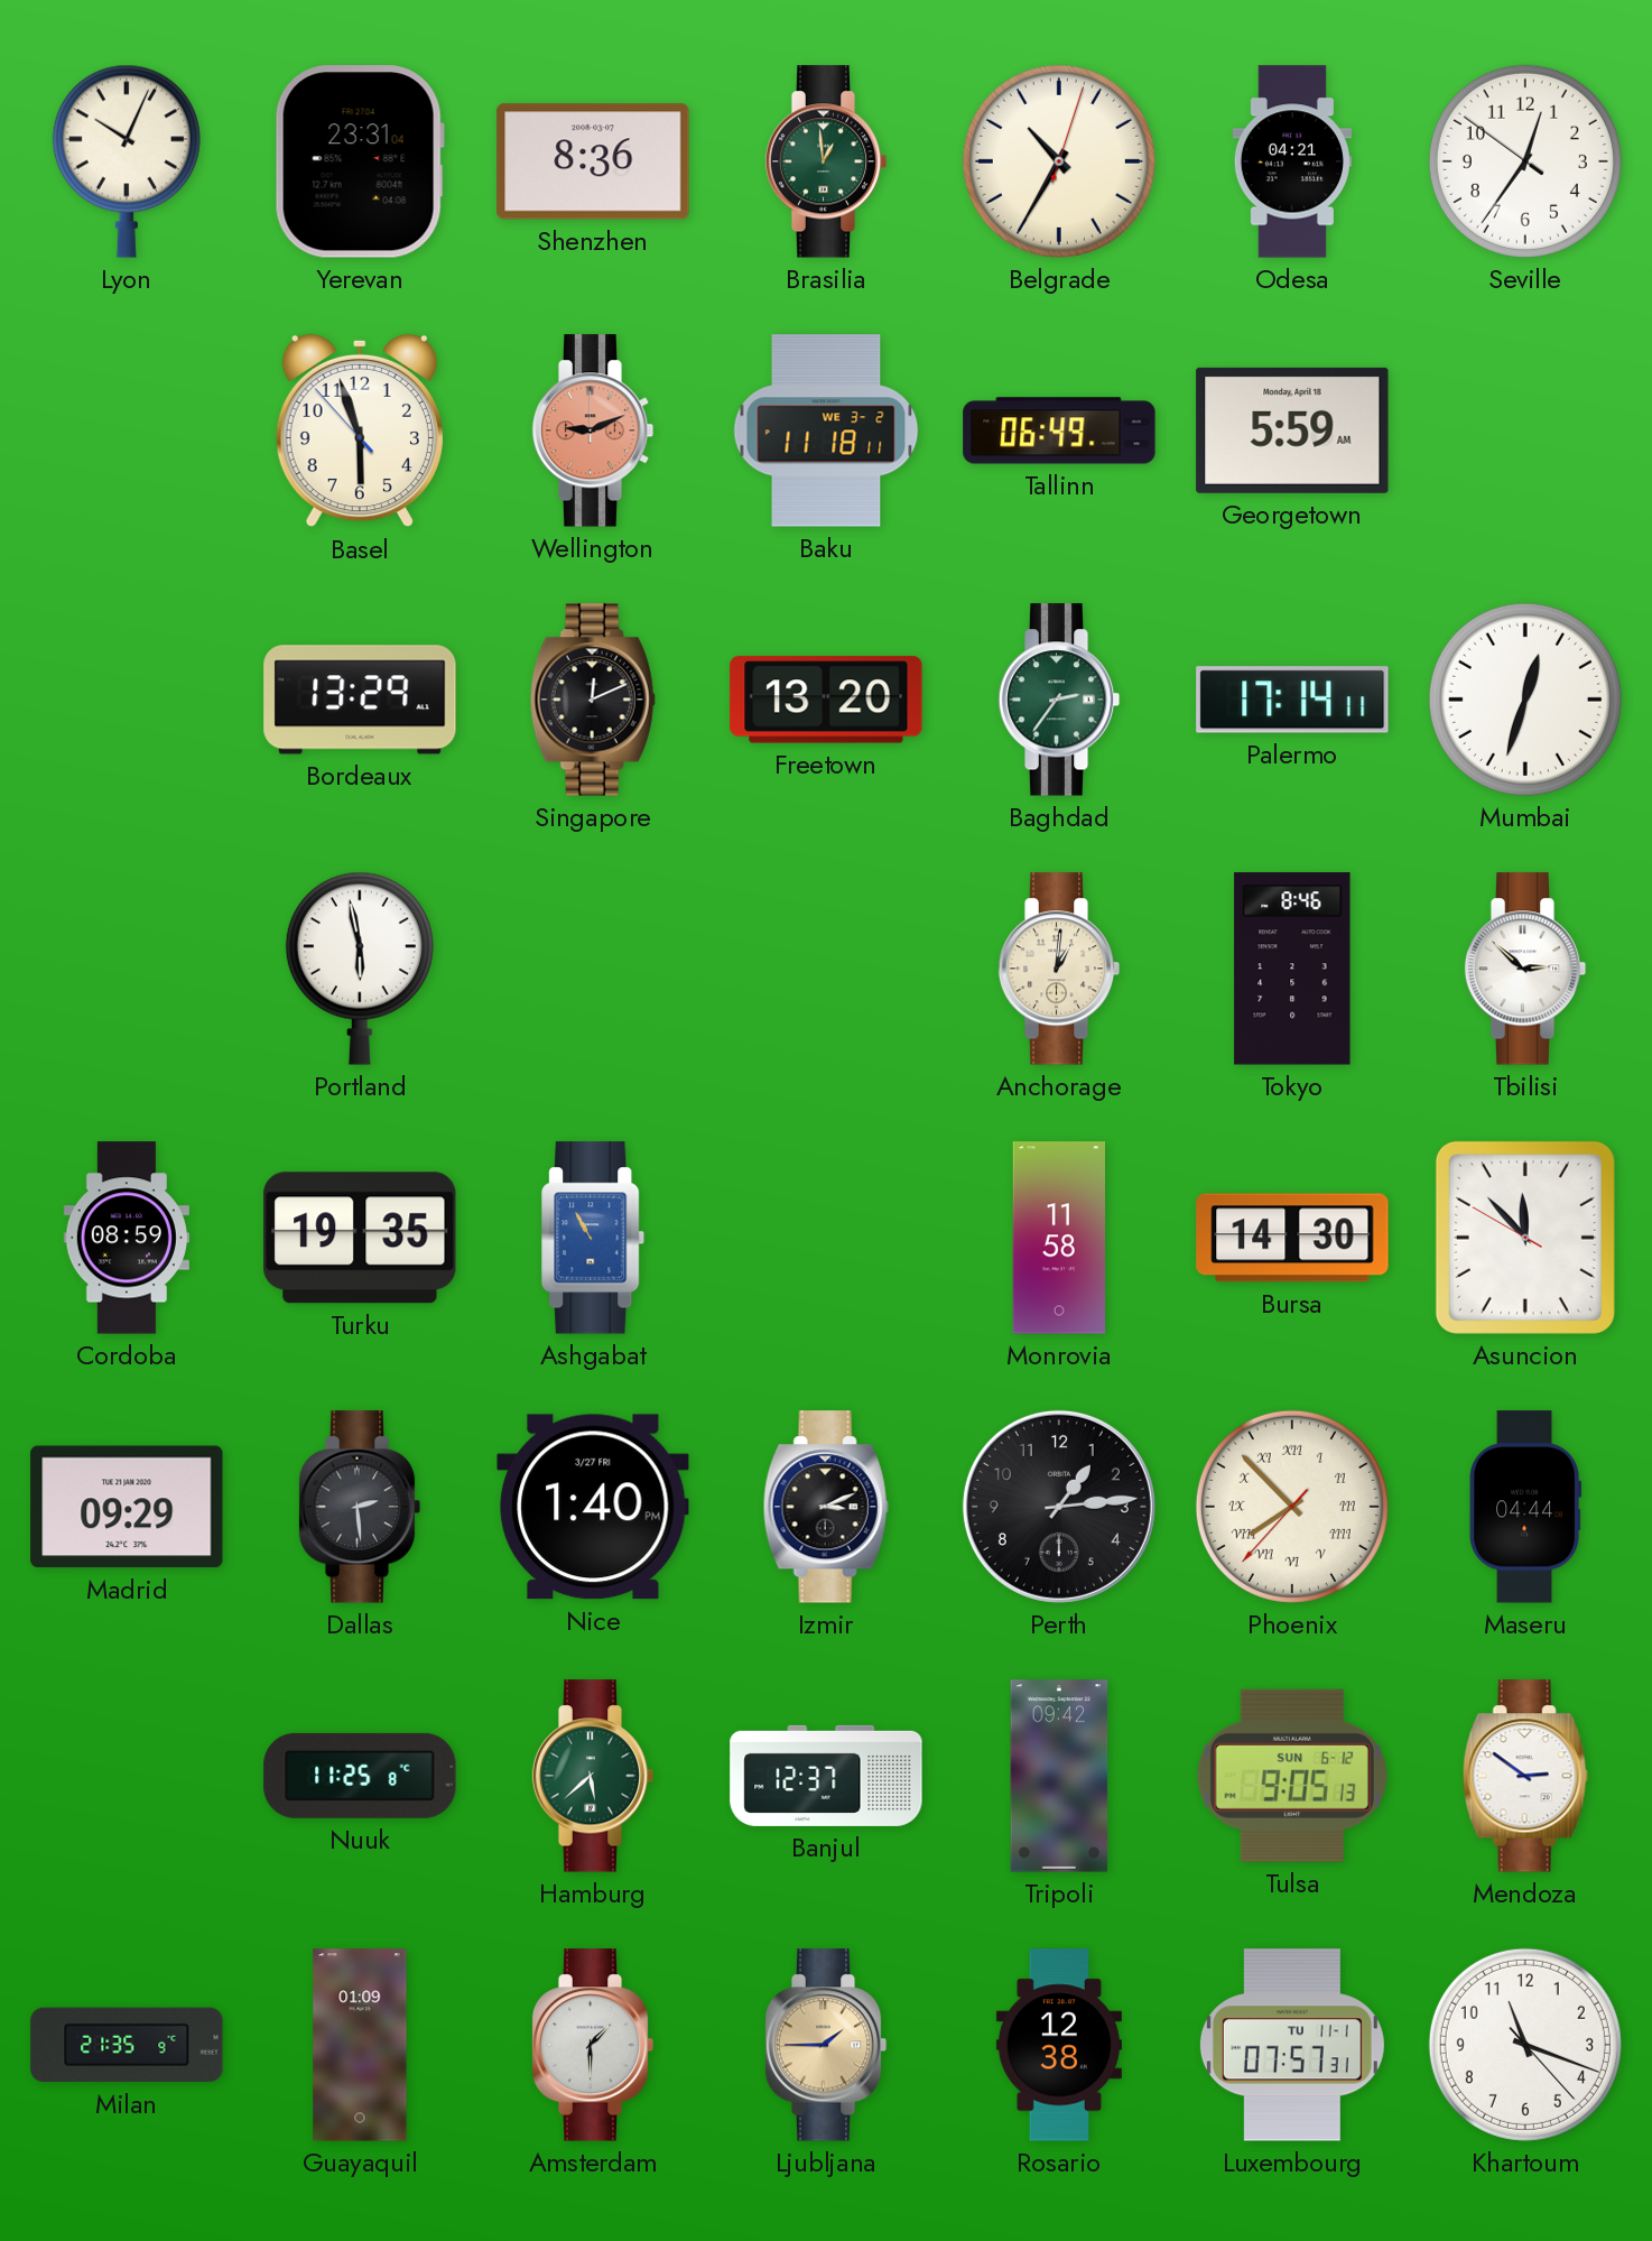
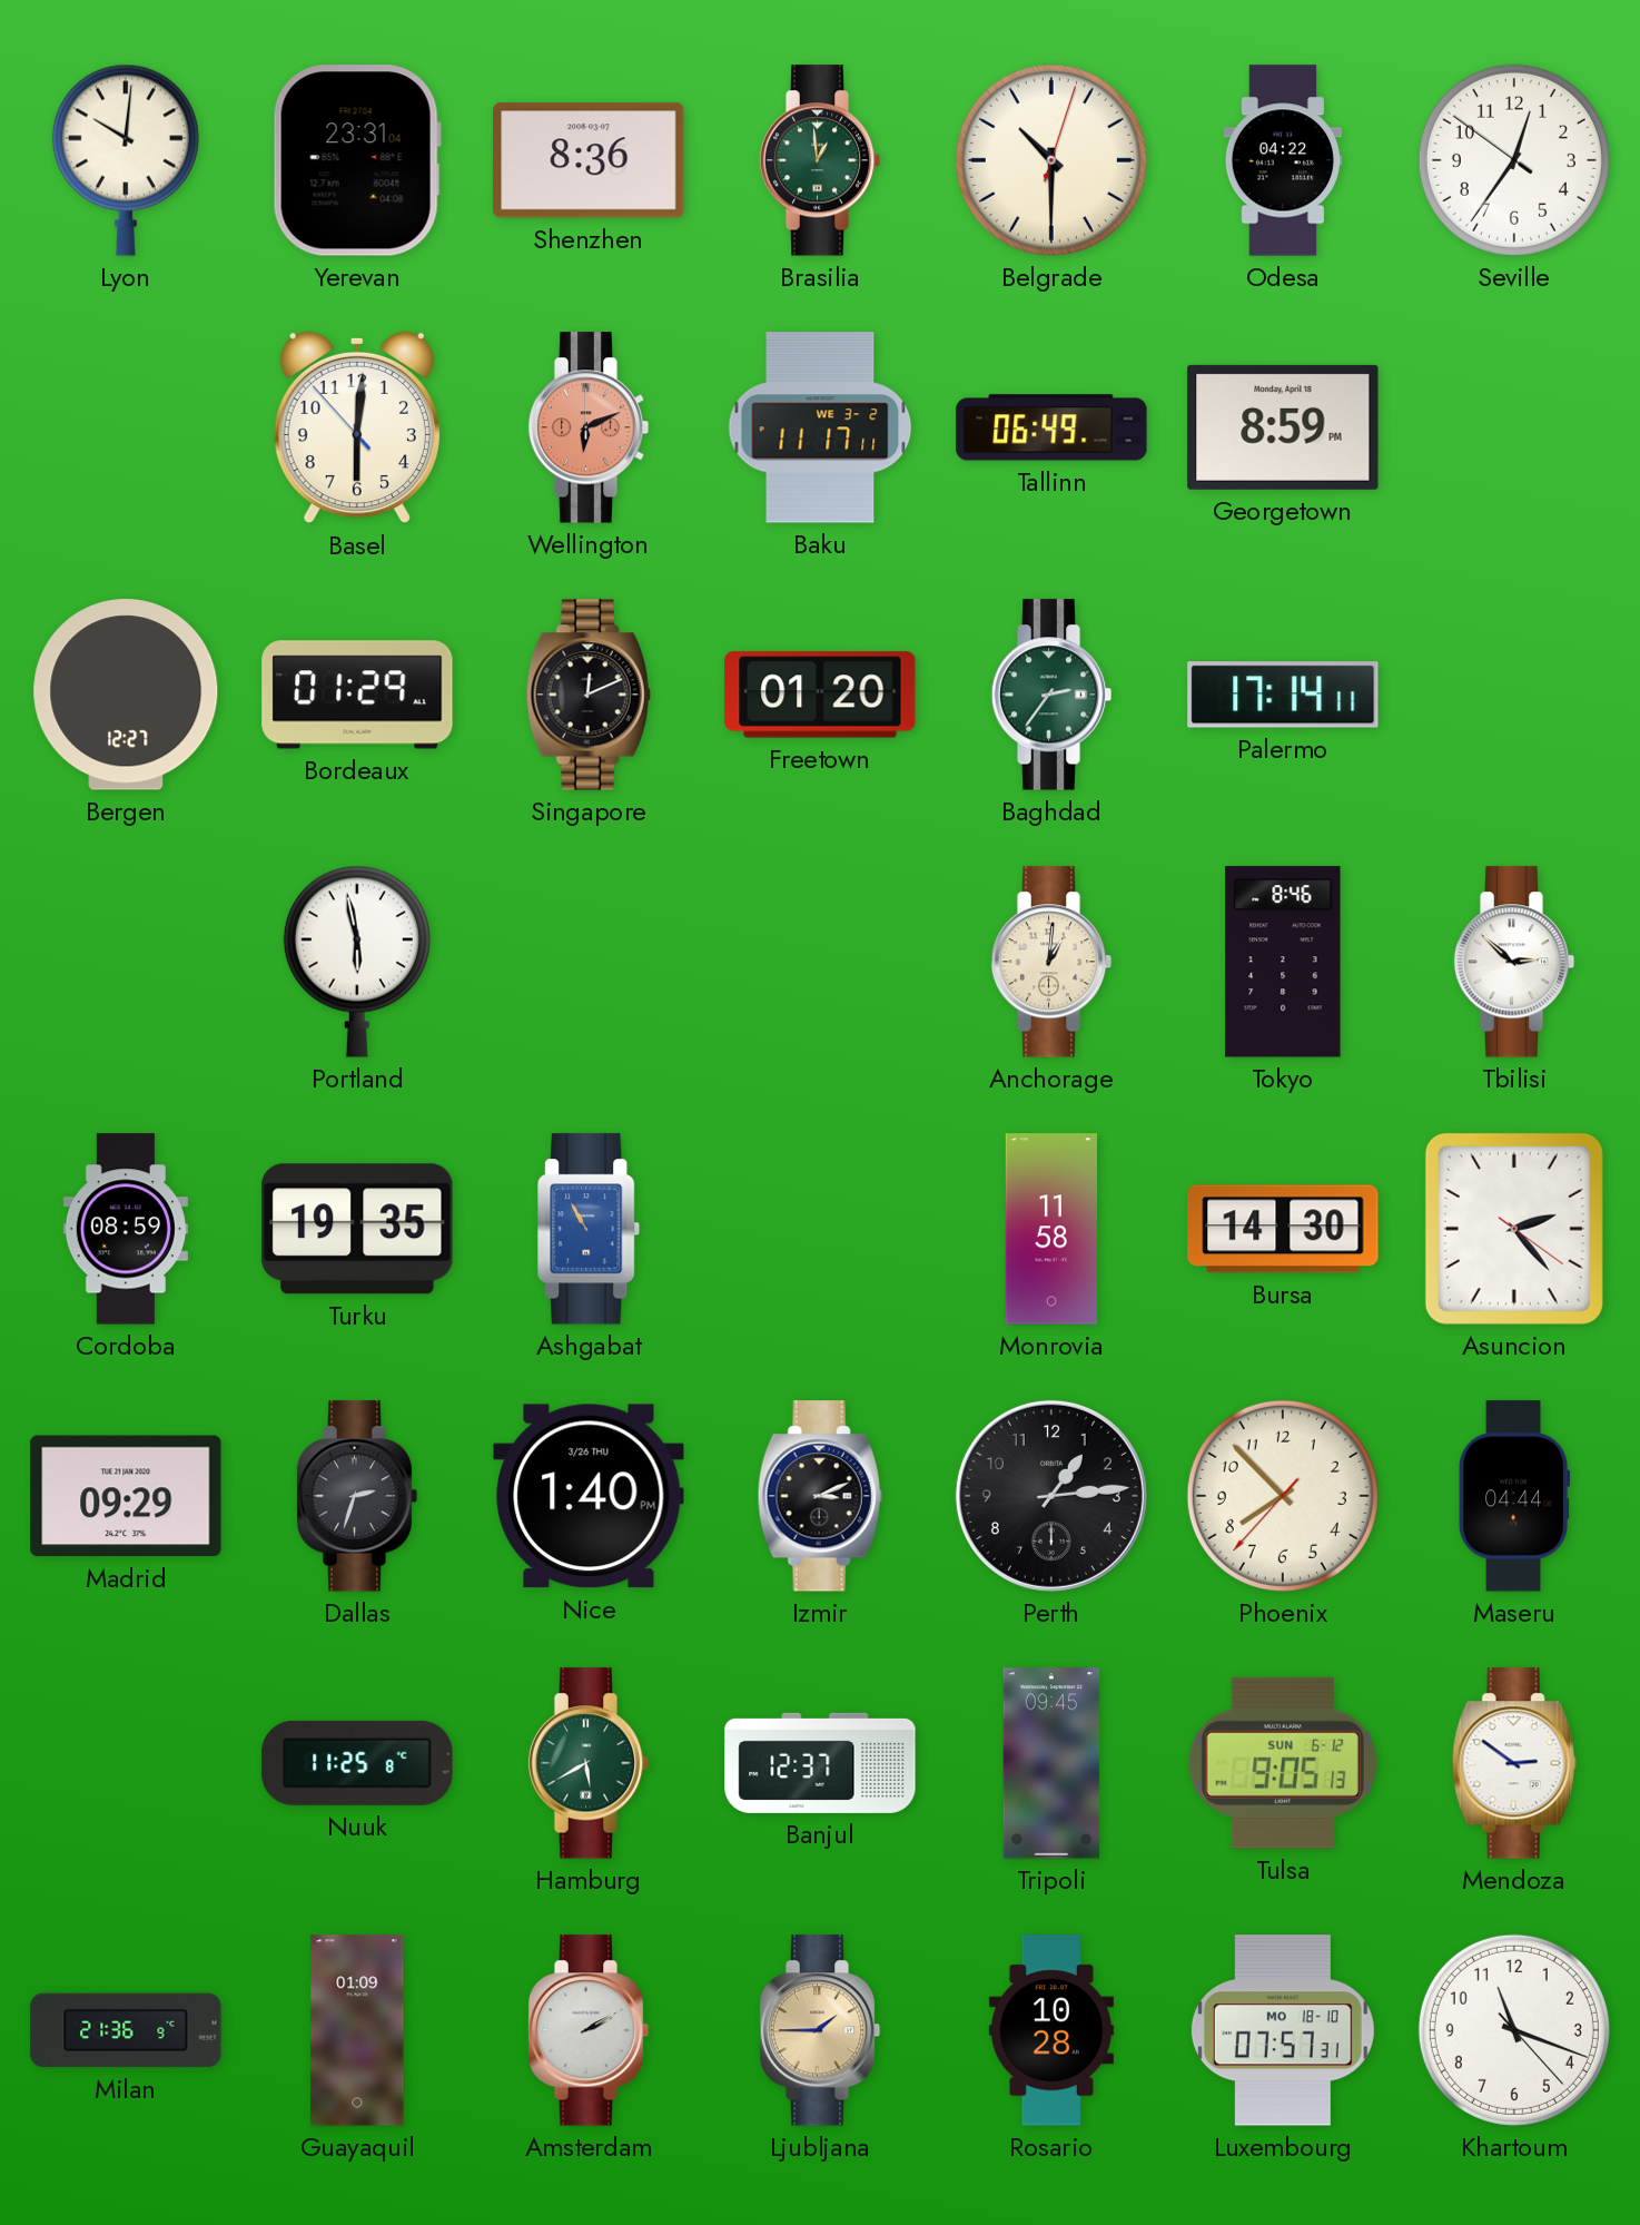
Lyon: 10:04 -> 10:01 (126, 160)
Belgrade: 10:35 -> 10:30 (1051, 160)
Odesa: 04:21 -> 04:22 (1282, 160)
Basel: 5:56 -> 6:00 (357, 427)
Wellington: 9:11 -> 6:11 (589, 427)
Baku: 11:18 -> 11:17 (820, 427)
Georgetown: 5:59 -> 8:59 (1283, 427)
Bergen: none -> 12:27 (126, 695)
Bordeaux: 13:29 -> 01:29 (357, 695)
Freetown: 13:20 -> 01:20 (820, 695)
Mumbai: 12:33 -> none (1525, 700)
Asuncion: 11:52 -> 2:23 (1514, 1229)
Dallas: 2:29 -> 2:33 (357, 1496)
Nice date: 3/27 FRI -> 3/26 THU (589, 1496)
Phoenix numerals: Roman -> Arabic (1283, 1496)
Hamburg: 5:38 -> 5:40 (589, 1763)
Tripoli: 09:42 -> 09:45 (1051, 1763)
Milan: 21:35 -> 21:36 (126, 2030)
Amsterdam: 1:30 -> 2:10 (589, 2030)
Rosario: 12:38 -> 10:28 (1051, 2030)
Luxembourg date: TU 11-1 -> MO 18-10 (1283, 2030)
